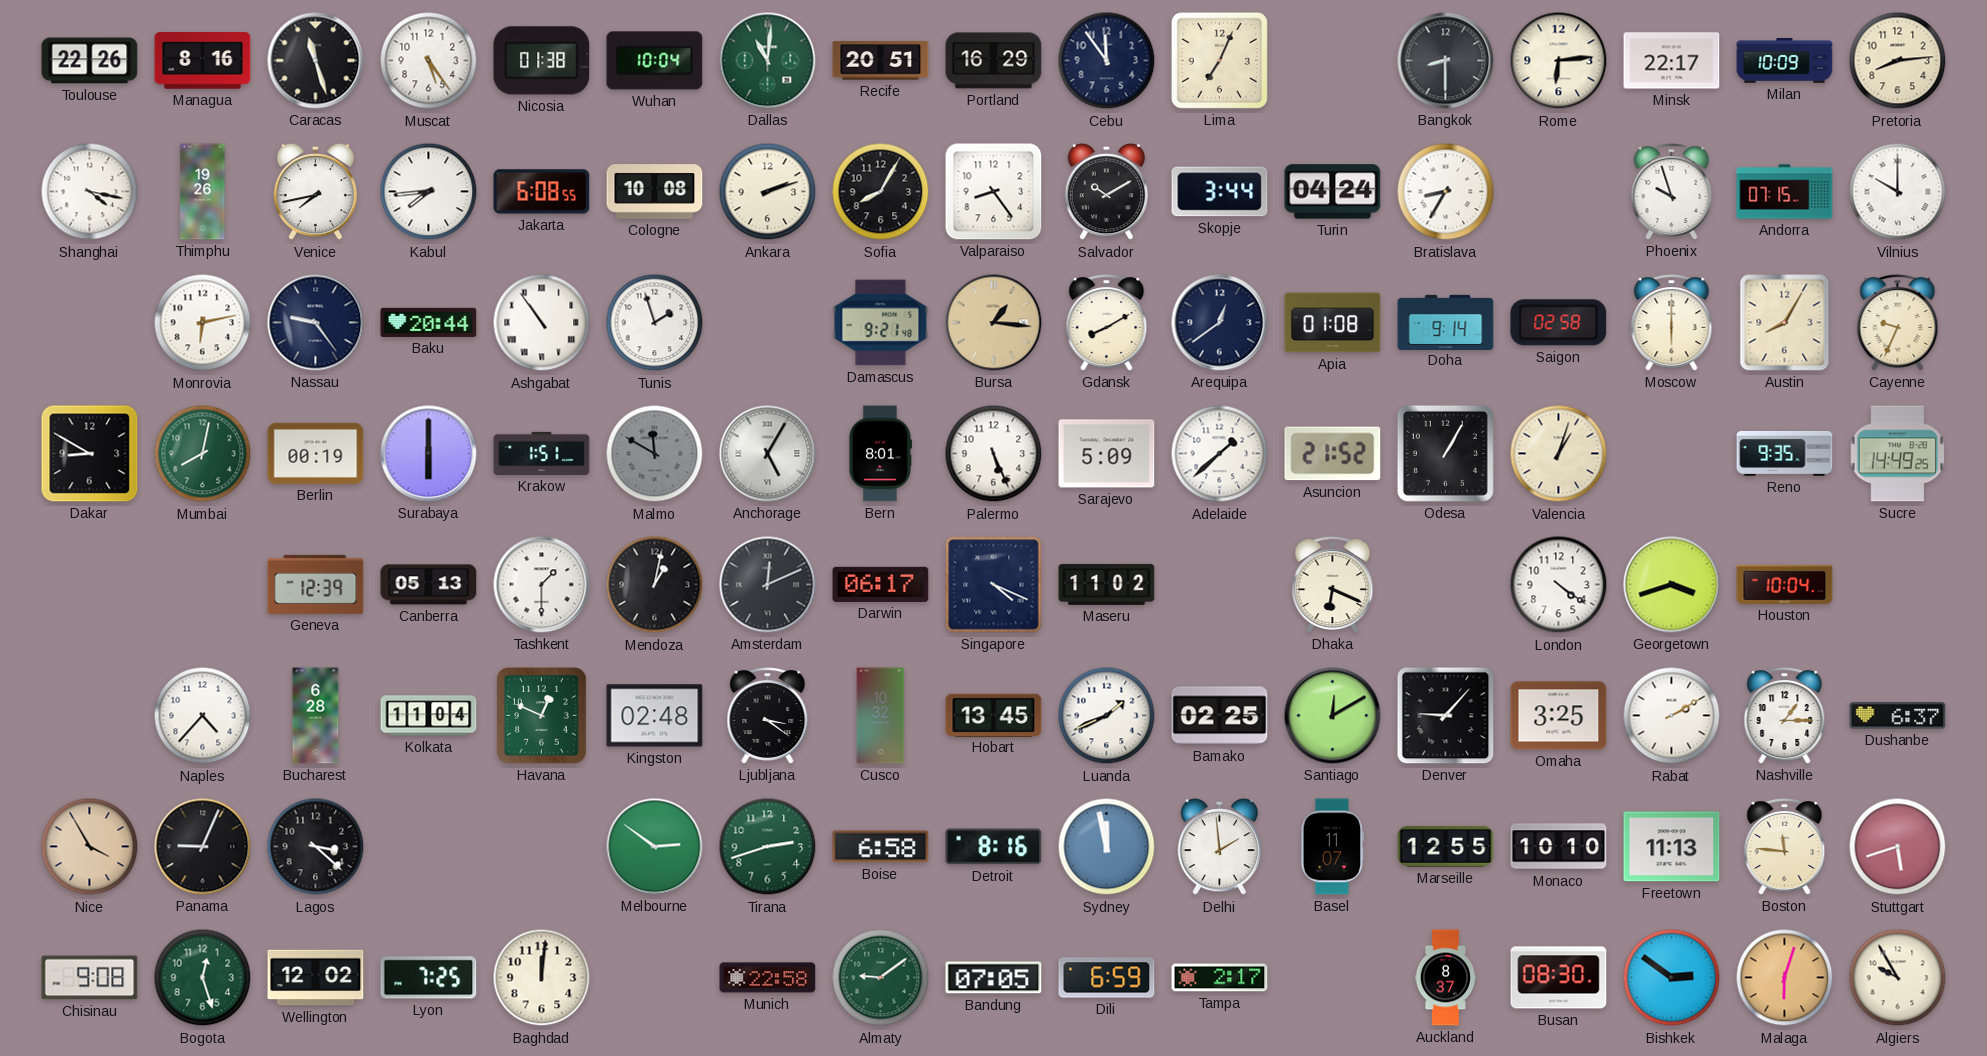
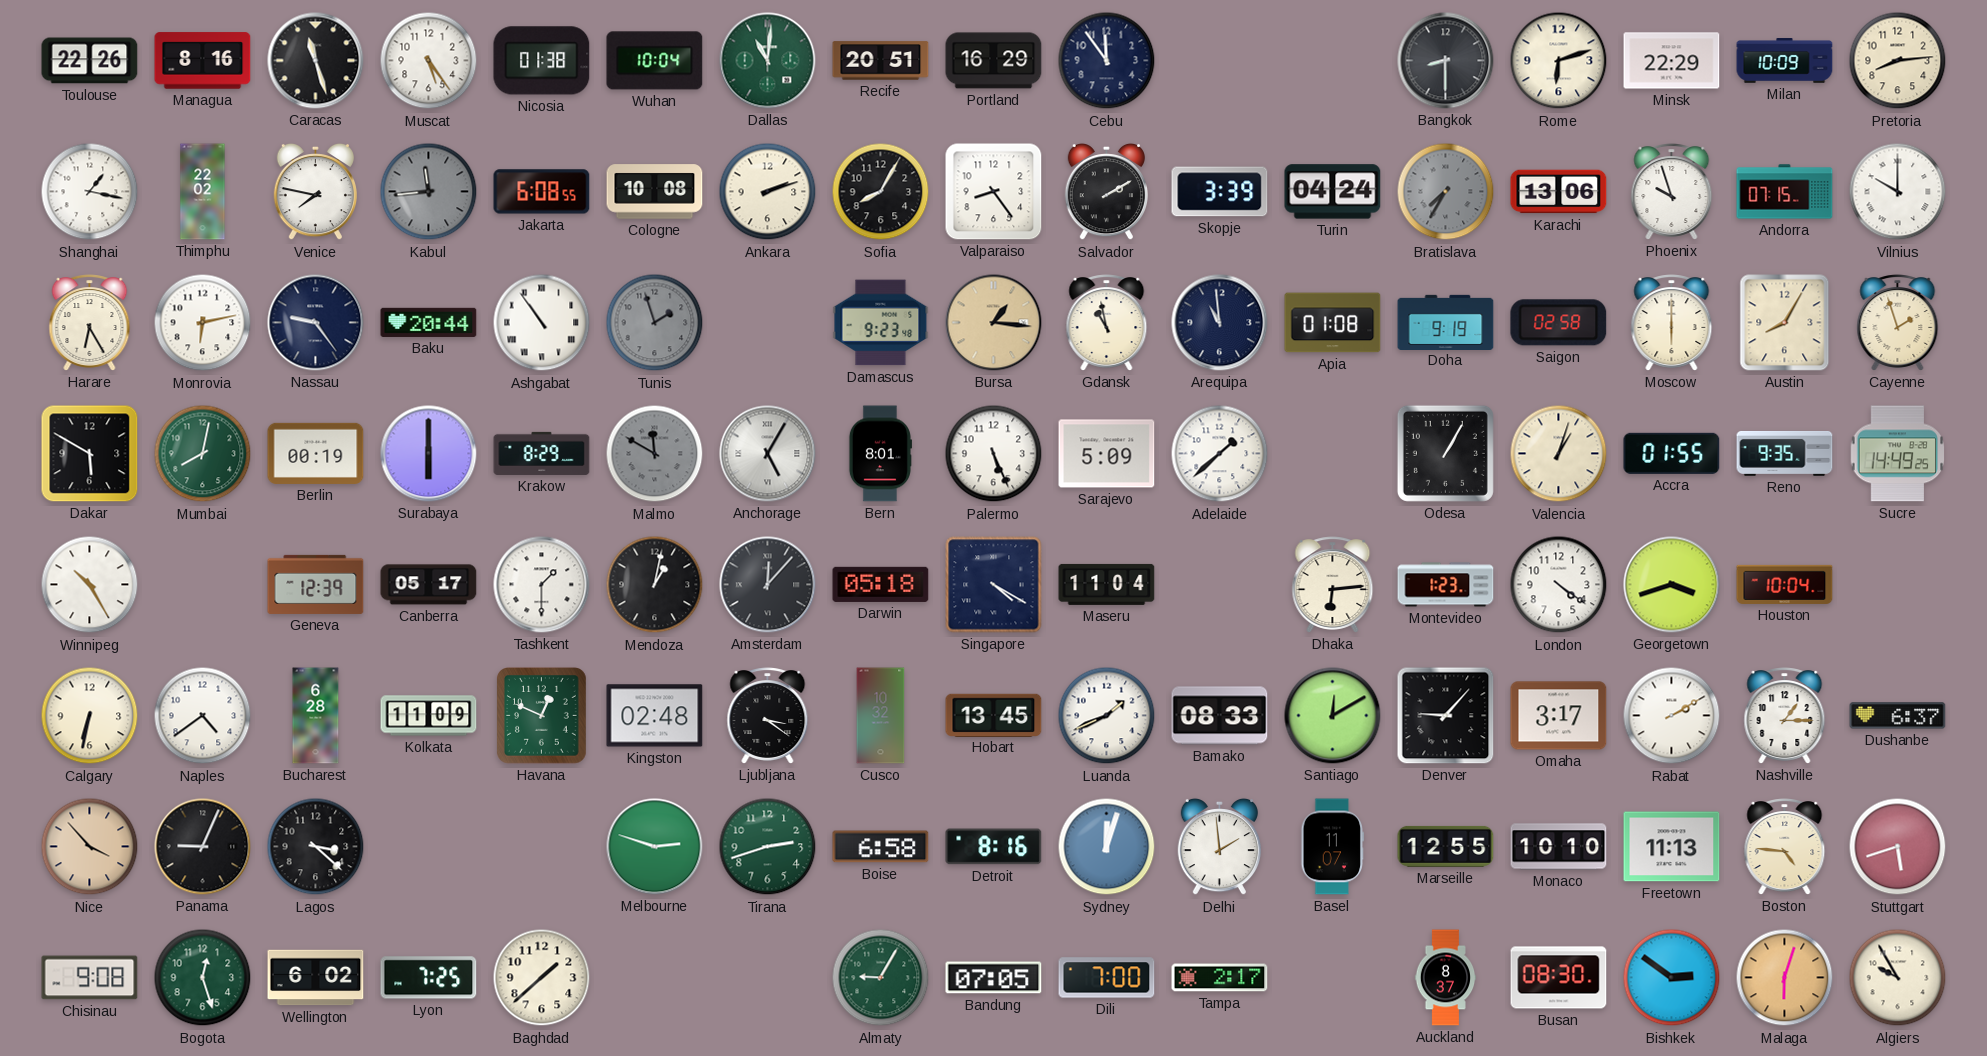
Lima: 7:04 -> none (1219, 60)
Rome: 6:14 -> 6:12 (1559, 61)
Minsk: 22:17 -> 22:29 (1672, 61)
Shanghai: 4:17 -> 1:17 (90, 192)
Thimphu: 19:26 -> 22:02 (203, 192)
Venice: 7:43 -> 7:47 (315, 192)
Kabul: 7:44 -> 11:44 (429, 192)
Kabul dial: white -> grey (429, 192)
Salvador: 10:10 -> 2:10 (1106, 192)
Skopje: 3:44 -> 3:39 (1220, 192)
Bratislava: 8:35 -> 7:35 (1446, 192)
Bratislava dial: white -> grey (1446, 192)
Karachi: none -> 13:06 (1559, 192)
Harare: none -> 6:25 (90, 323)
Tunis dial: white -> grey (655, 323)
Damascus: 9:21 -> 9:23 (881, 323)
Gdansk: 8:10 -> 10:58 (1107, 323)
Arequipa: 12:39 -> 10:59 (1220, 323)
Doha: 9:14 -> 9:19 (1446, 322)
Cayenne: 9:34 -> 1:57 (1898, 323)
Dakar: 8:50 -> 5:50 (90, 454)
Krakow: 1:51 -> 8:29 (542, 453)
Asuncion: 21:52 -> none (1333, 454)
Accra: none -> 01:55 (1672, 453)
Winnipeg: none -> 10:25 (90, 585)
Canberra: 05:13 -> 05:17 (429, 585)
Amsterdam: 12:11 -> 12:07 (768, 585)
Darwin: 06:17 -> 05:18 (881, 584)
Singapore: 4:19 -> 4:20 (994, 585)
Maseru: 11:02 -> 11:04 (1107, 584)
Dhaka: 6:19 -> 6:14 (1333, 585)
Montevideo: none -> 1:23 (1446, 585)
Calgary: none -> 6:32 (90, 716)
Naples: 4:37 -> 4:39 (203, 716)
Kolkata: 11:04 -> 11:09 (429, 716)
Bamako: 02:25 -> 08:33 (1220, 716)
Omaha: 3:25 -> 3:17 (1559, 716)
Nice: 3:55 -> 3:53 (90, 847)
Melbourne: 2:51 -> 2:48 (655, 847)
Sydney: 11:58 -> 12:03 (1107, 847)
Boston: 11:46 -> 4:46 (1785, 847)
Wellington: 12:02 -> 6:02 (316, 978)
Baghdad: 12:01 -> 1:38 (542, 978)
Munich: 22:58 -> none (768, 978)
Almaty: 9:09 -> 9:05 (881, 978)
Dili: 6:59 -> 7:00 (1107, 978)
